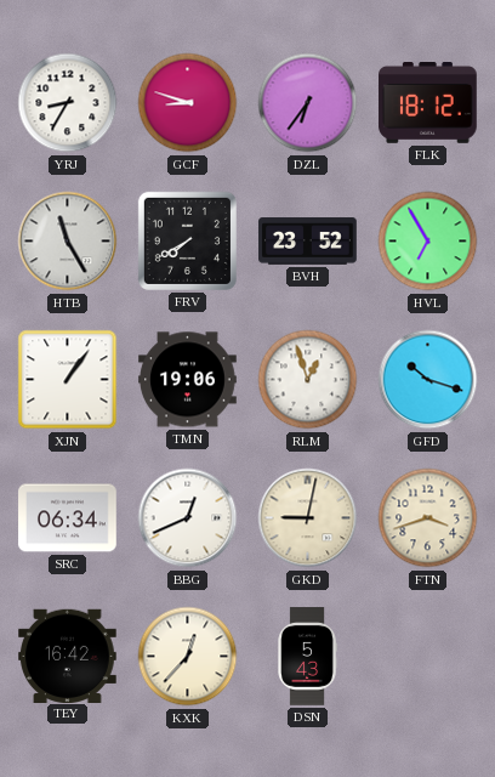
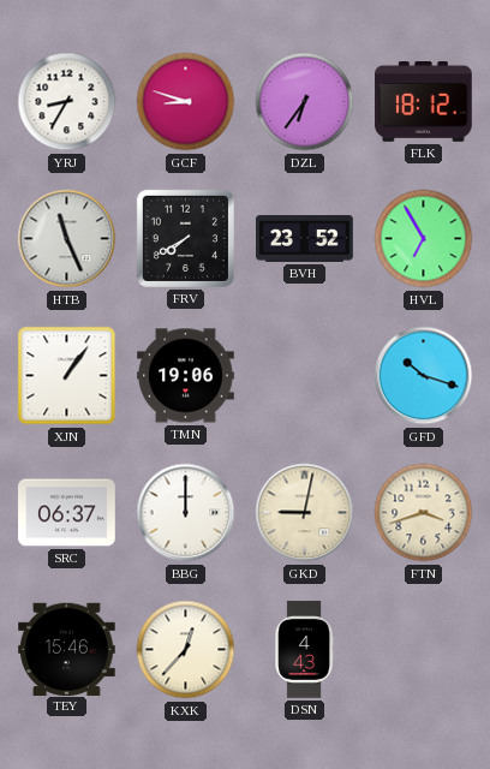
HTB: 11:25 -> 11:26 (67, 239)
RLM: 12:57 -> none (308, 380)
SRC: 06:34 -> 06:37 (67, 513)
BBG: 12:41 -> 12:00 (186, 513)
TEY: 16:42 -> 15:46 (67, 649)
DSN: 5:43 -> 4:43 (304, 650)
